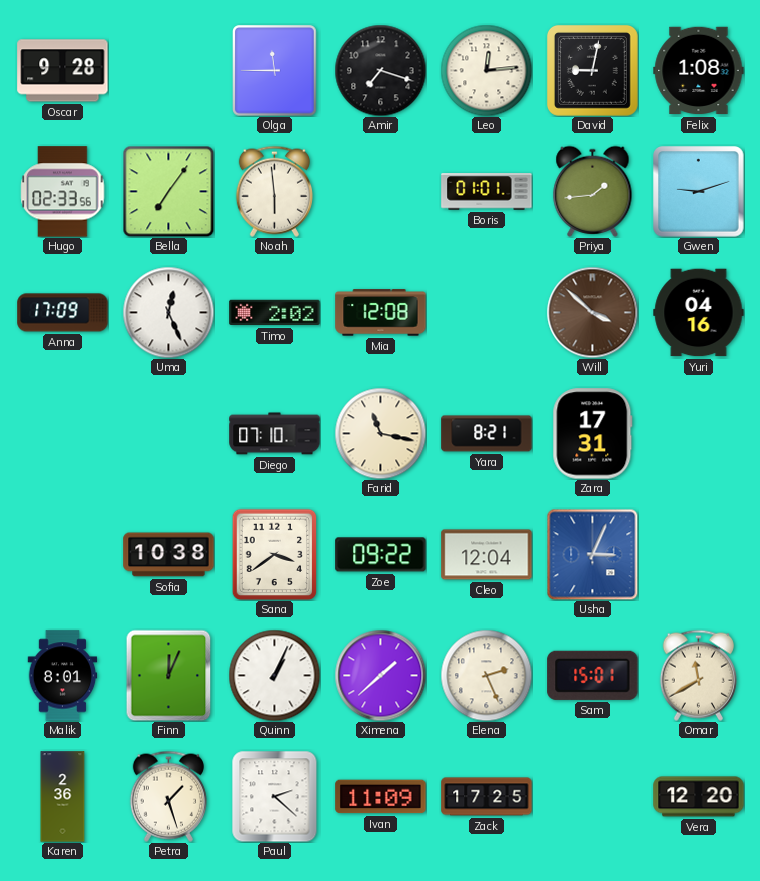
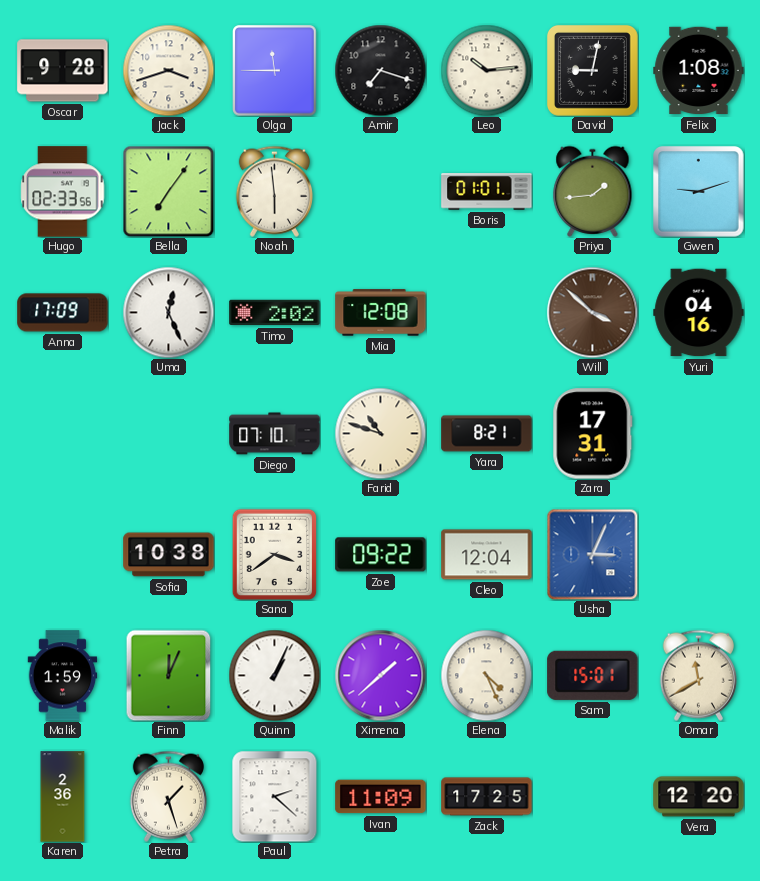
Jack: none -> 3:42 (168, 70)
Leo: 12:14 -> 10:14 (486, 70)
Farid: 11:17 -> 10:48 (380, 433)
Malik: 8:01 -> 1:59 (63, 676)
Elena: 2:26 -> 4:26 (486, 675)
